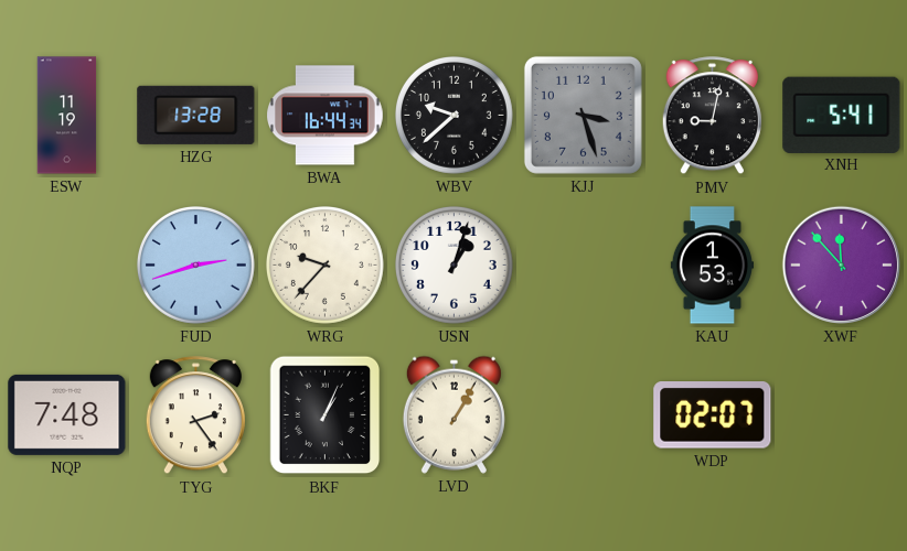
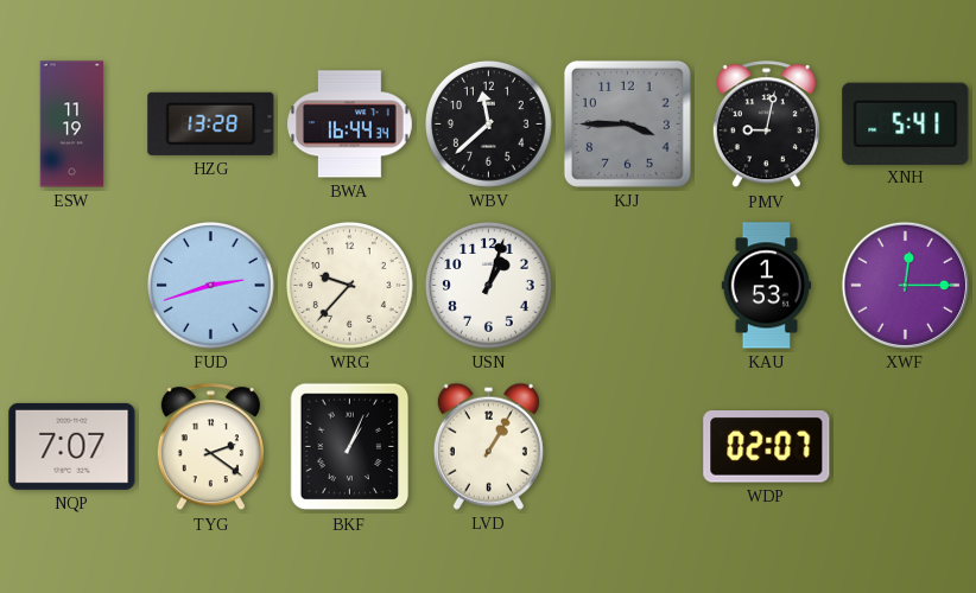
WBV: 9:38 -> 11:38 (489, 125)
KJJ: 3:27 -> 3:45 (627, 123)
XWF: 11:53 -> 12:15 (905, 285)
NQP: 7:48 -> 7:07 (72, 446)
TYG: 2:24 -> 2:21 (210, 447)
